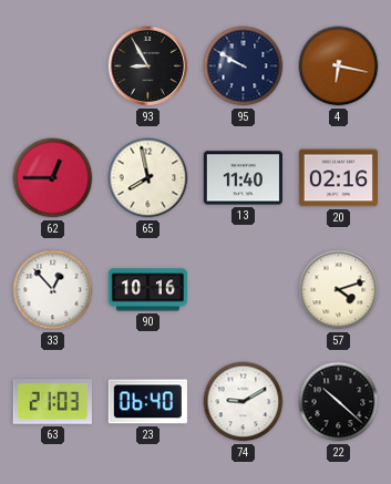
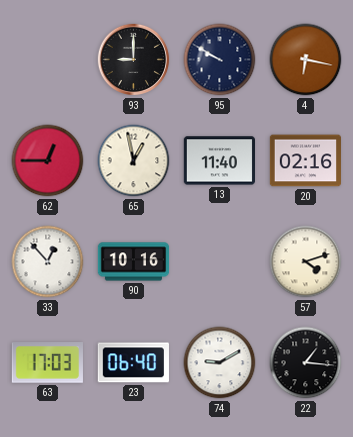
93: 8:55 -> 9:00 (134, 60)
65: 7:58 -> 12:58 (134, 161)
63: 21:03 -> 17:03 (47, 363)
22: 10:22 -> 1:16 (306, 363)
